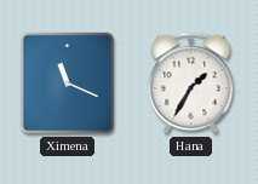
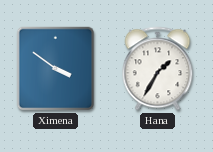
Ximena: 11:19 -> 3:51 (56, 69)
